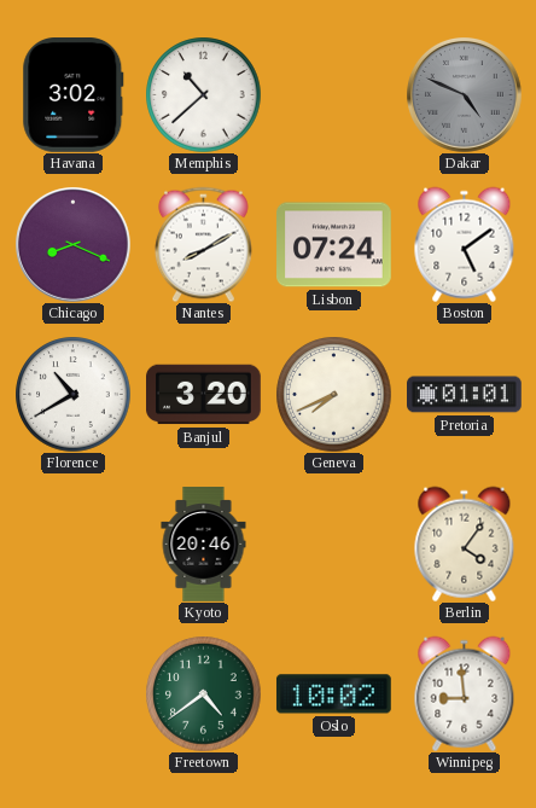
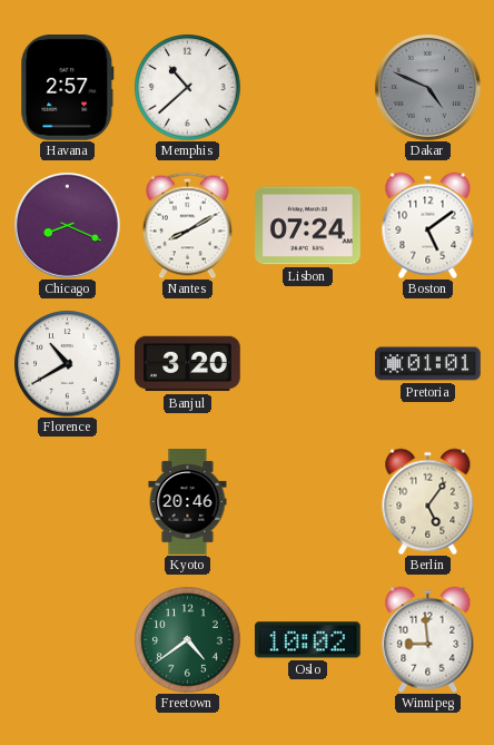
Havana: 3:02 -> 2:57 (68, 88)
Geneva: 7:41 -> none (333, 394)
Berlin: 4:06 -> 5:06 (428, 501)
